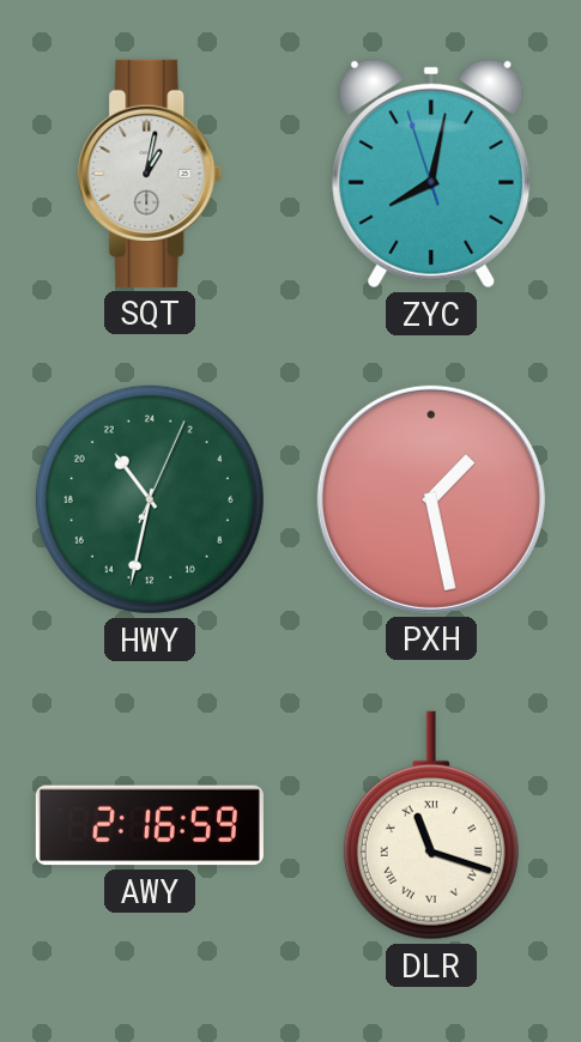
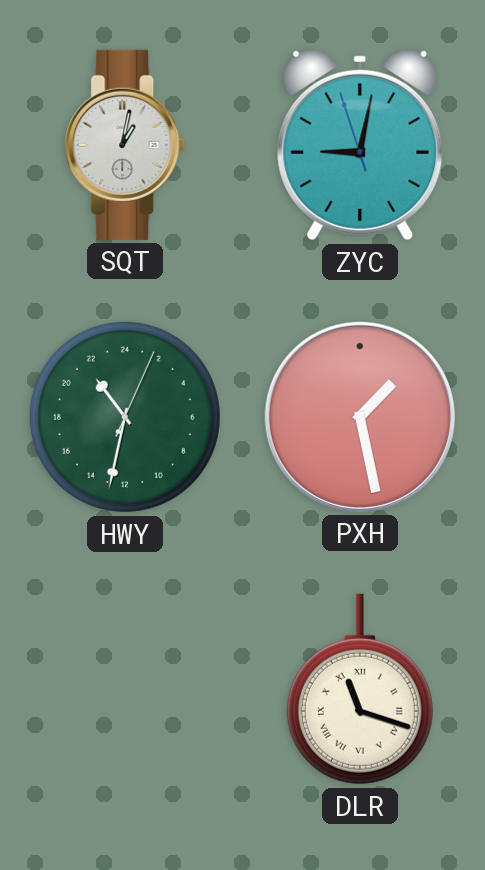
ZYC: 8:01 -> 9:01 (360, 145)
AWY: 2:16 -> none (150, 825)
